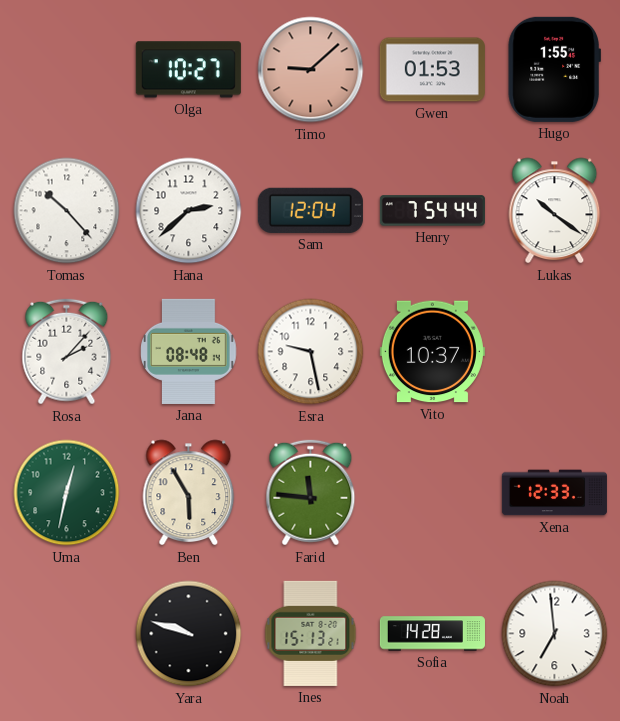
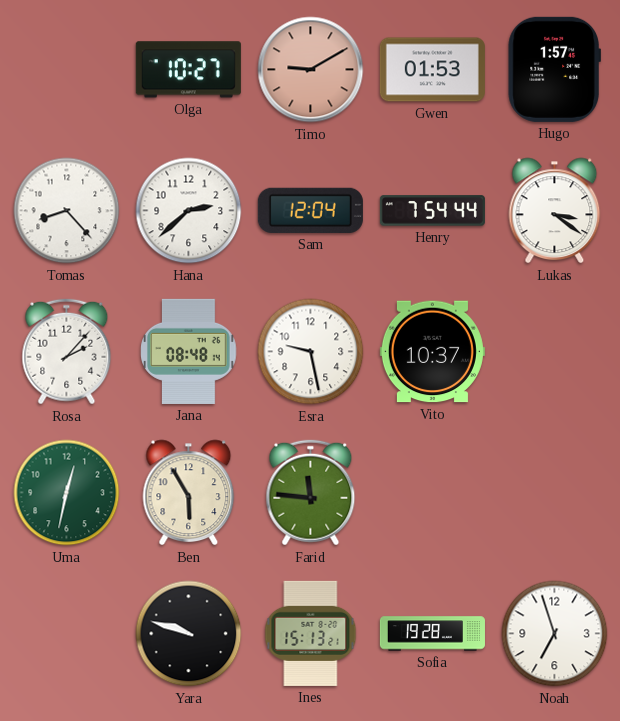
Timo: 9:08 -> 9:10 (311, 70)
Hugo: 1:55 -> 1:57 (554, 69)
Tomas: 10:23 -> 8:23 (67, 211)
Lukas: 10:21 -> 3:21 (555, 211)
Xena: 12:33 -> none (554, 493)
Sofia: 14:28 -> 19:28 (432, 634)
Noah: 6:59 -> 6:57 (555, 634)
